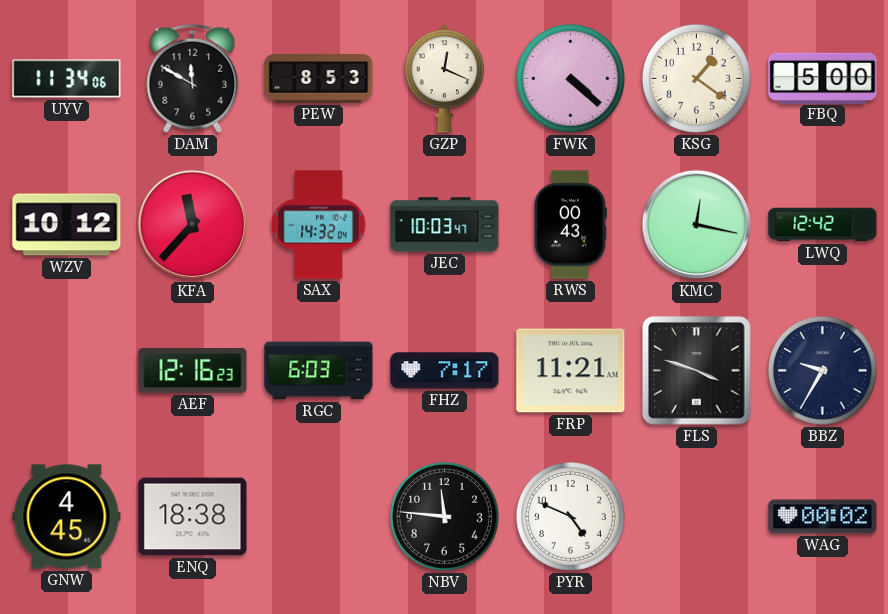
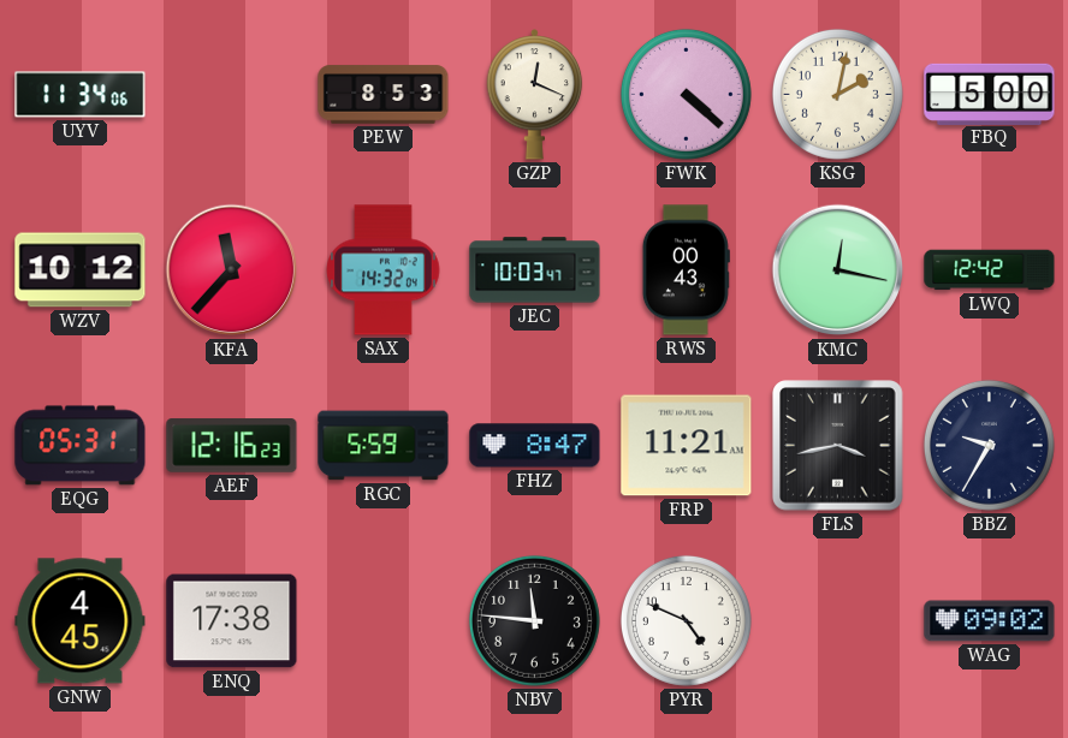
DAM: 11:50 -> none (193, 78)
KSG: 1:21 -> 2:02 (837, 94)
EQG: none -> 05:31 (81, 446)
RGC: 6:03 -> 5:59 (384, 446)
FHZ: 7:17 -> 8:47 (535, 446)
FLS: 3:48 -> 3:43 (838, 446)
ENQ: 18:38 -> 17:38 (232, 621)
WAG: 00:02 -> 09:02 (990, 621)
